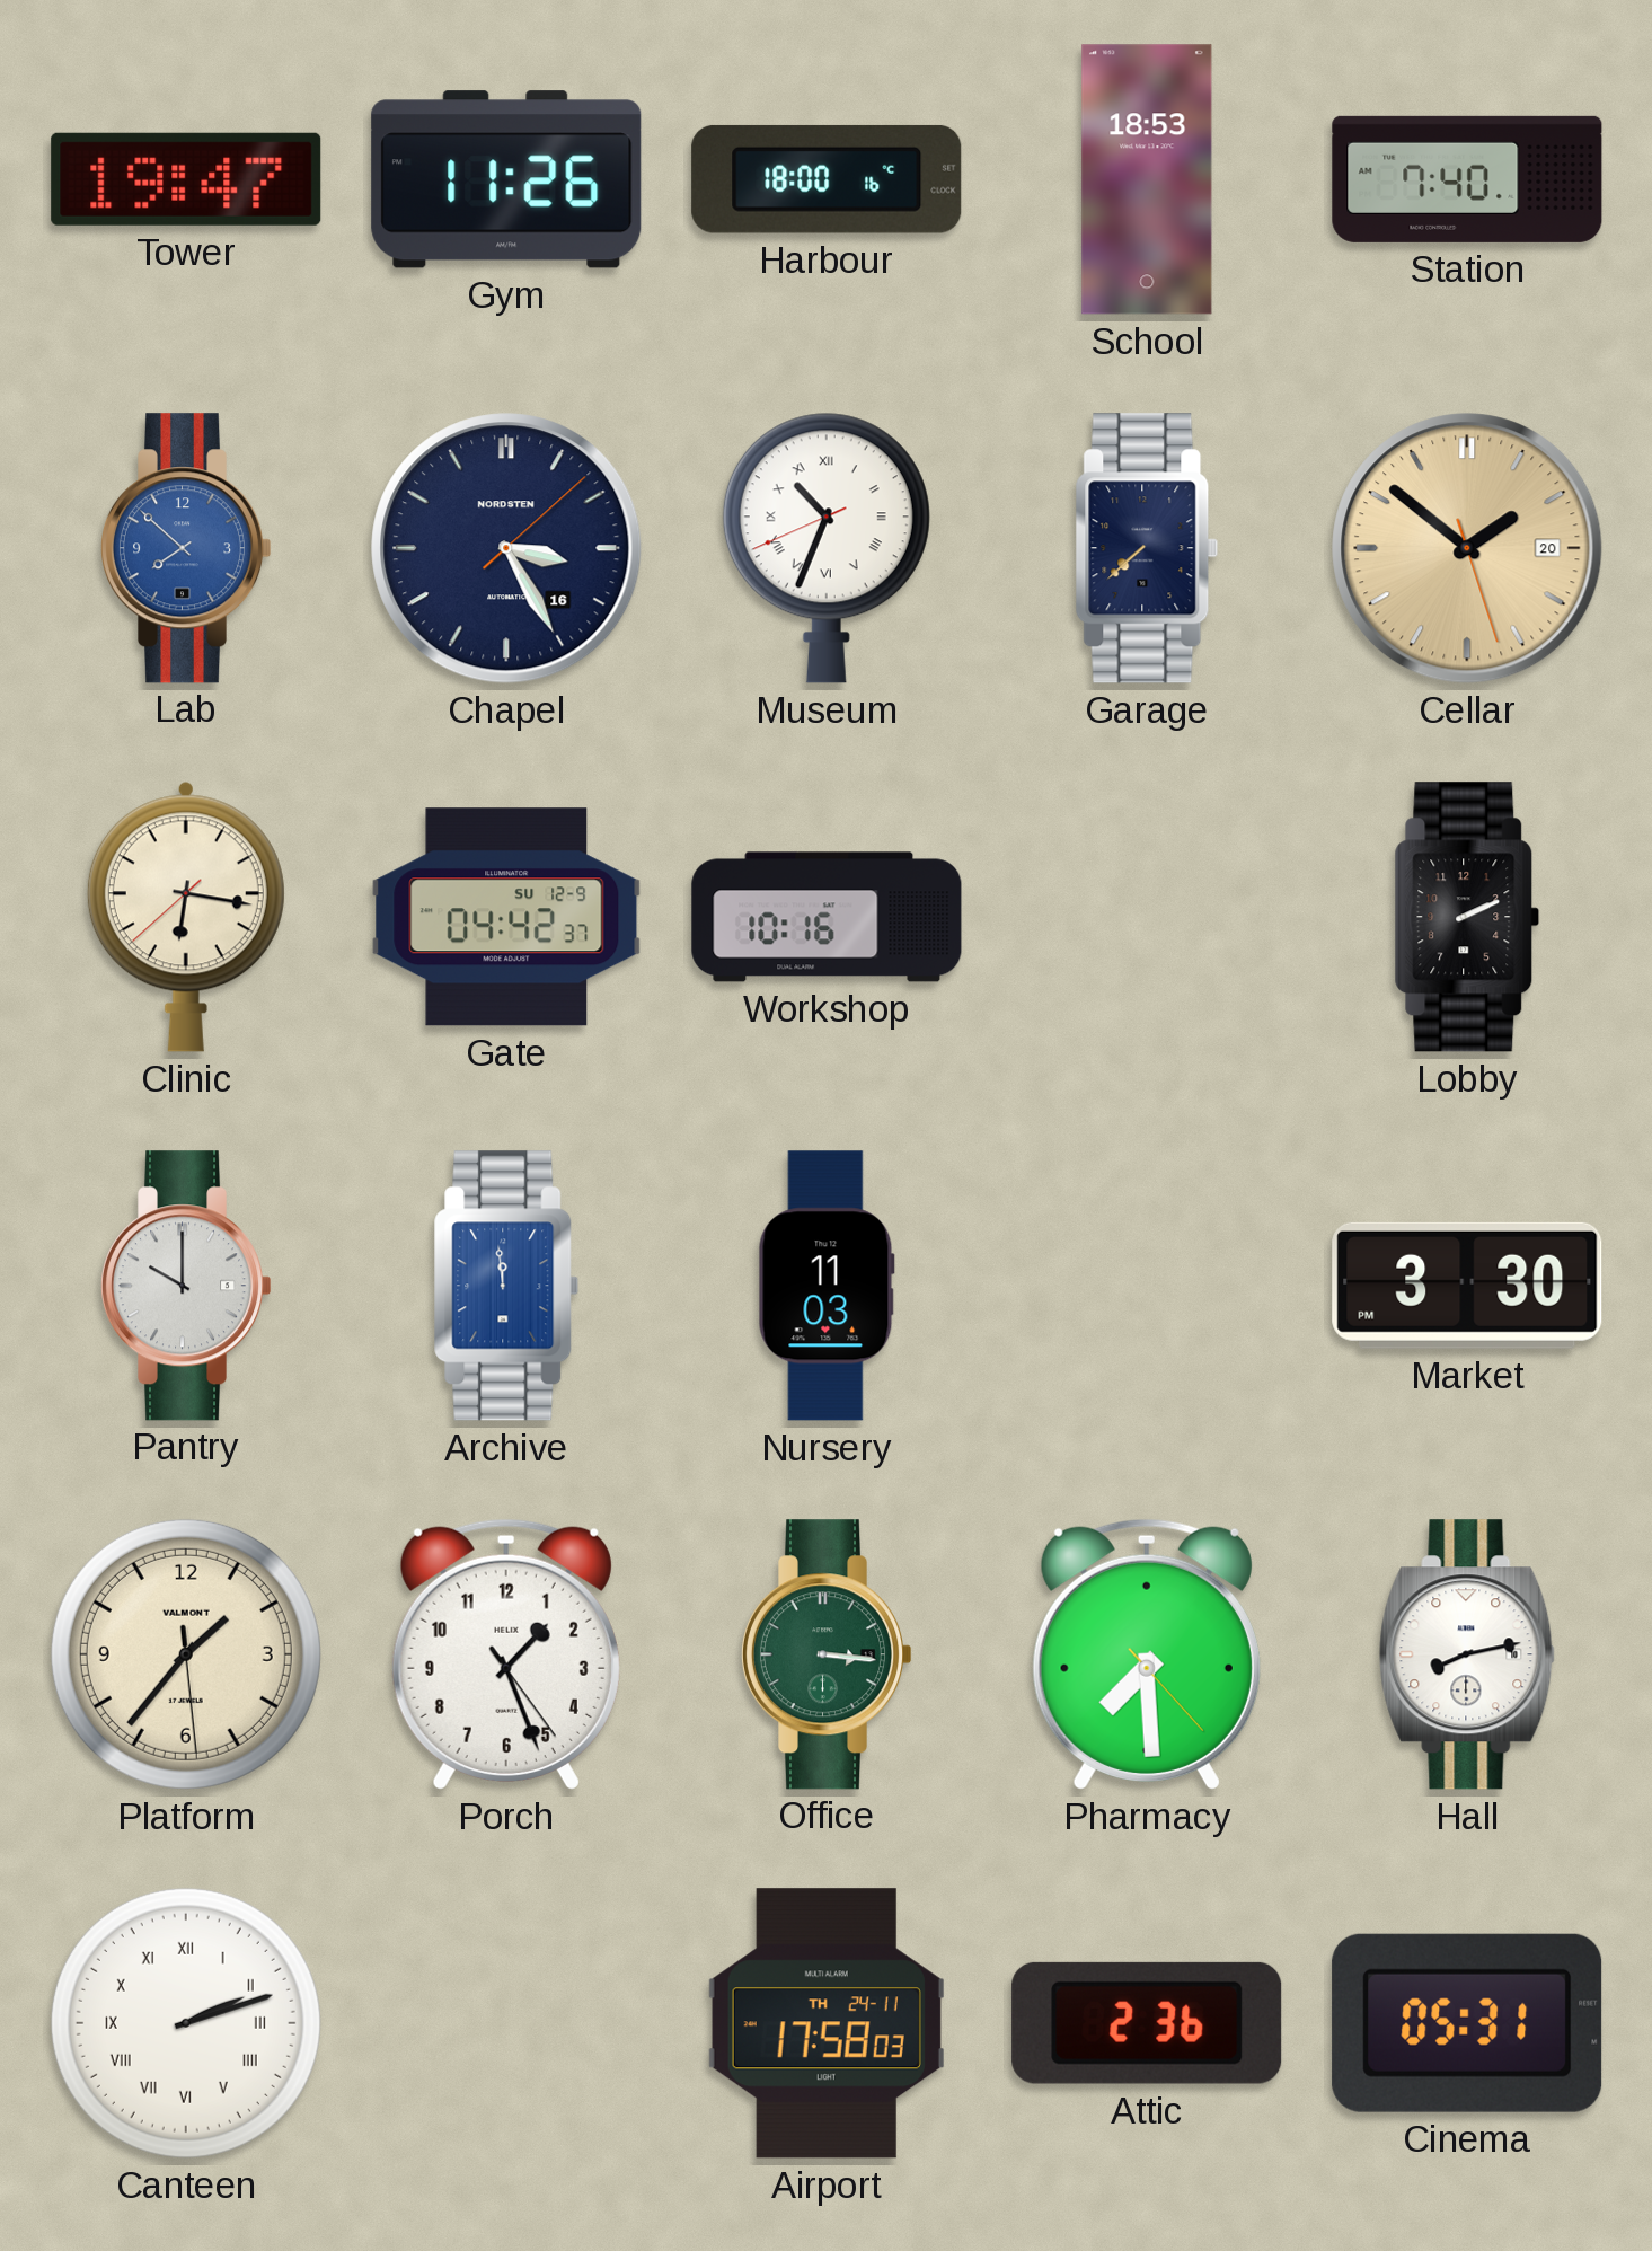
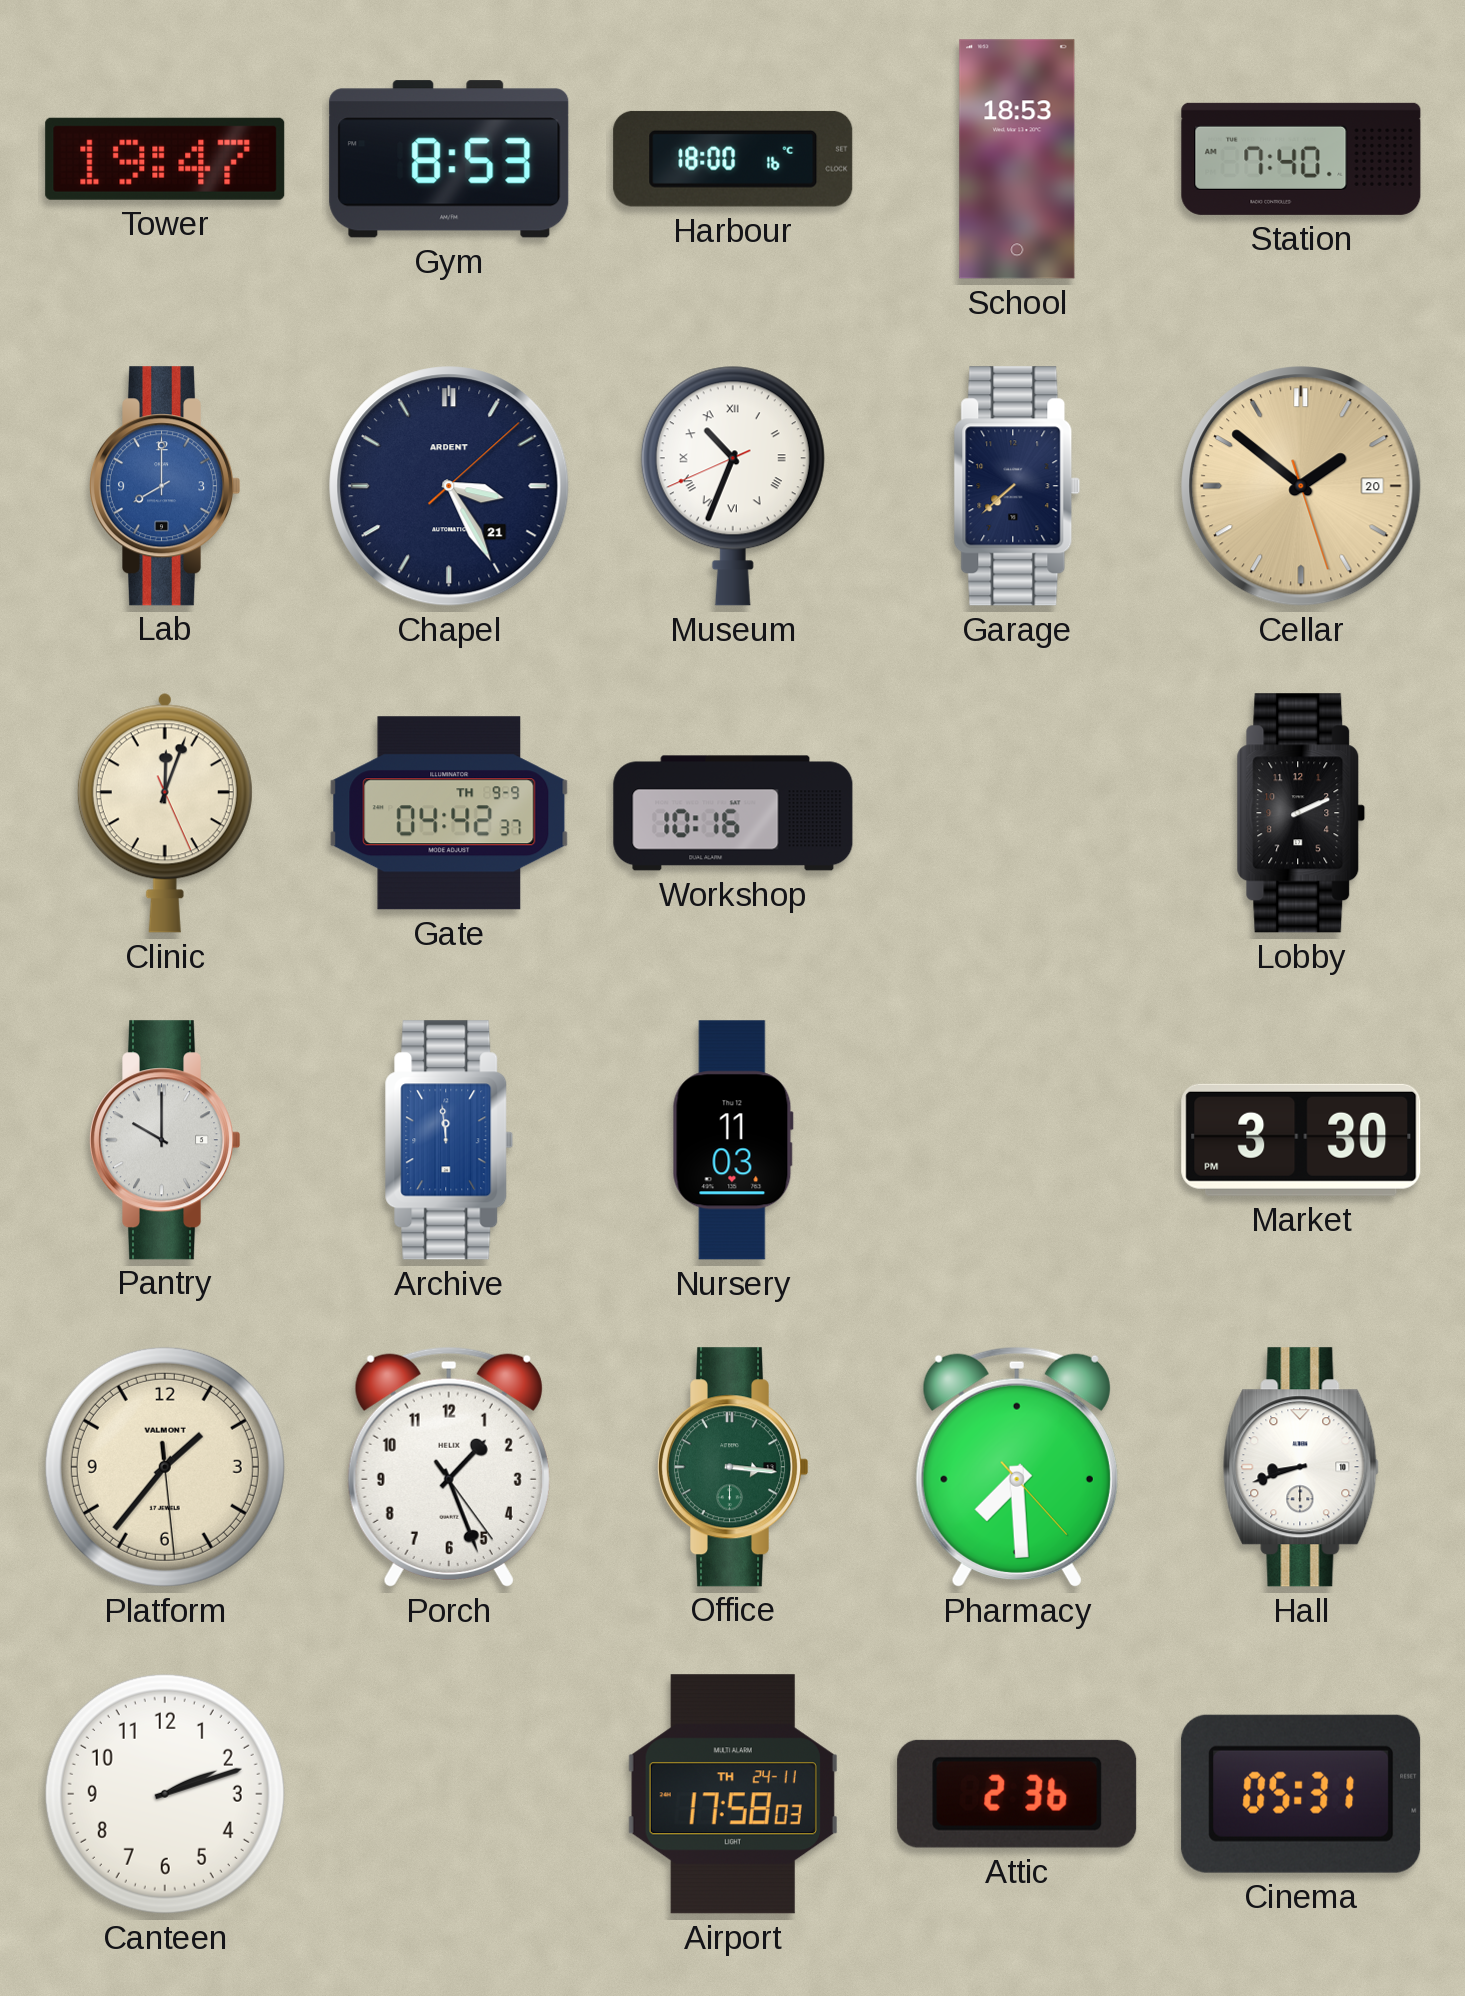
Gym: 11:26 -> 8:53 (449, 159)
Lab: 7:52 -> 8:00 (165, 486)
Chapel date: 16 -> 21 (449, 486)
Chapel brand: NORDSTEN -> ARDENT (449, 486)
Clinic: 6:16 -> 12:03 (165, 813)
Gate date: SU 12-9 -> TH 9-9 (449, 813)
Hall: 8:13 -> 8:42 (1301, 1467)
Canteen numerals: Roman -> Arabic (165, 1794)
